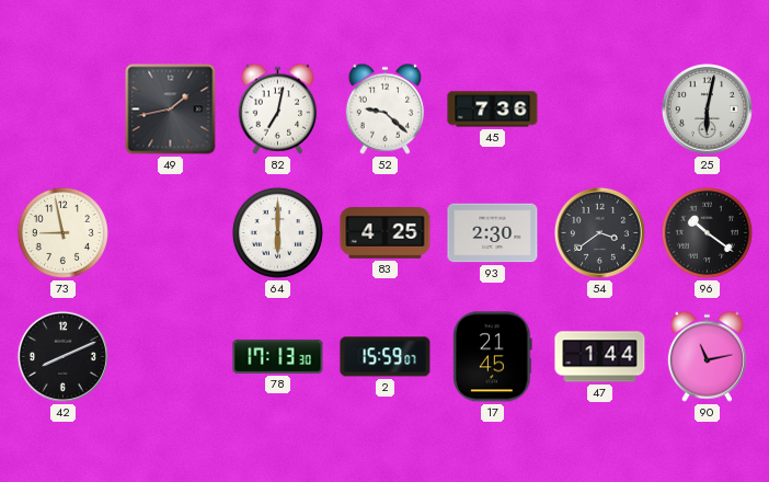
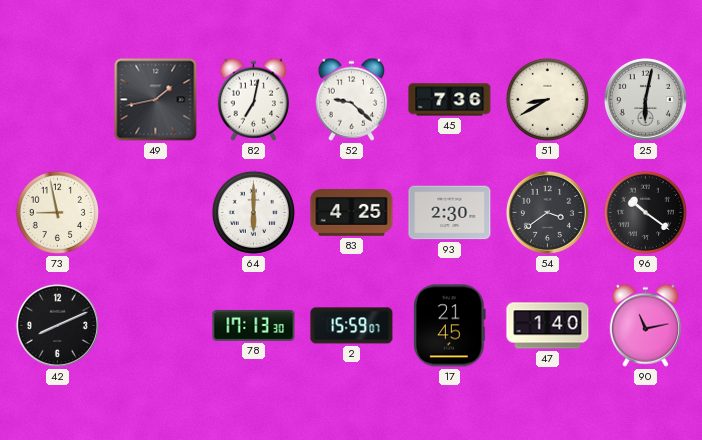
51: none -> 8:40 (547, 99)
47: 1:44 -> 1:40 (548, 326)
